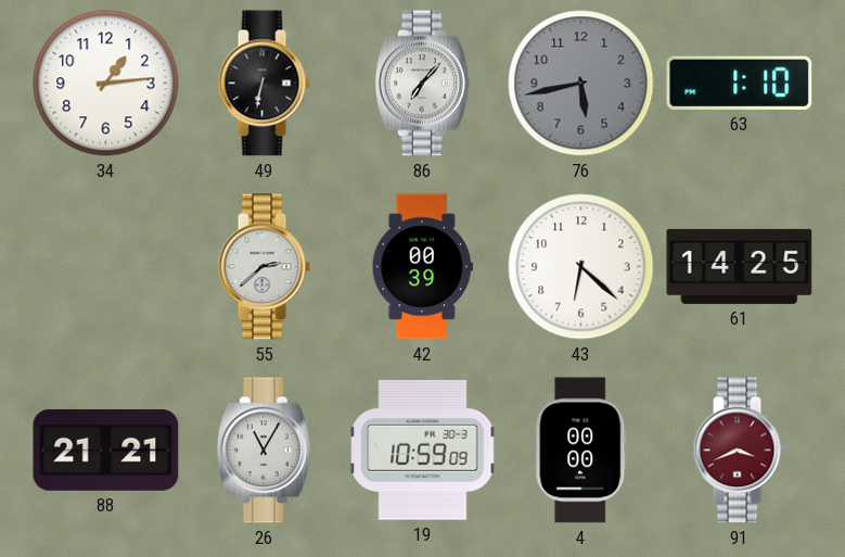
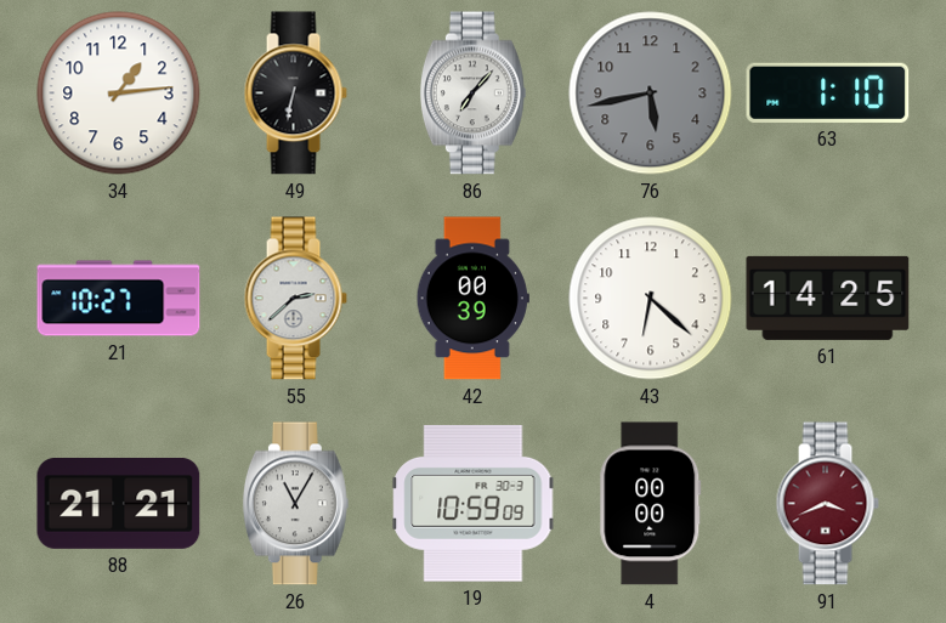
21: none -> 10:27 (119, 299)
